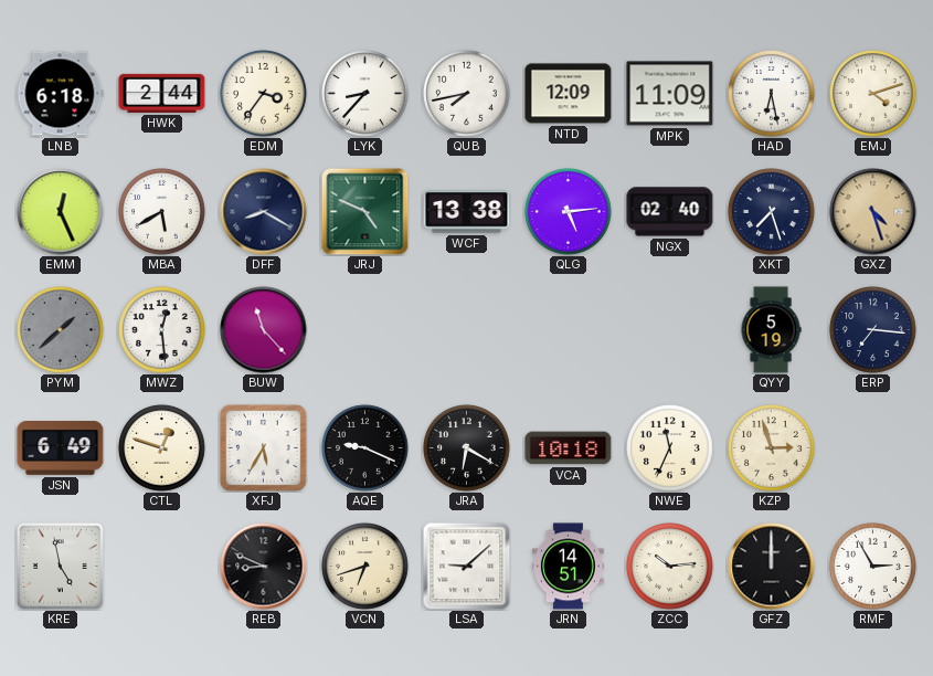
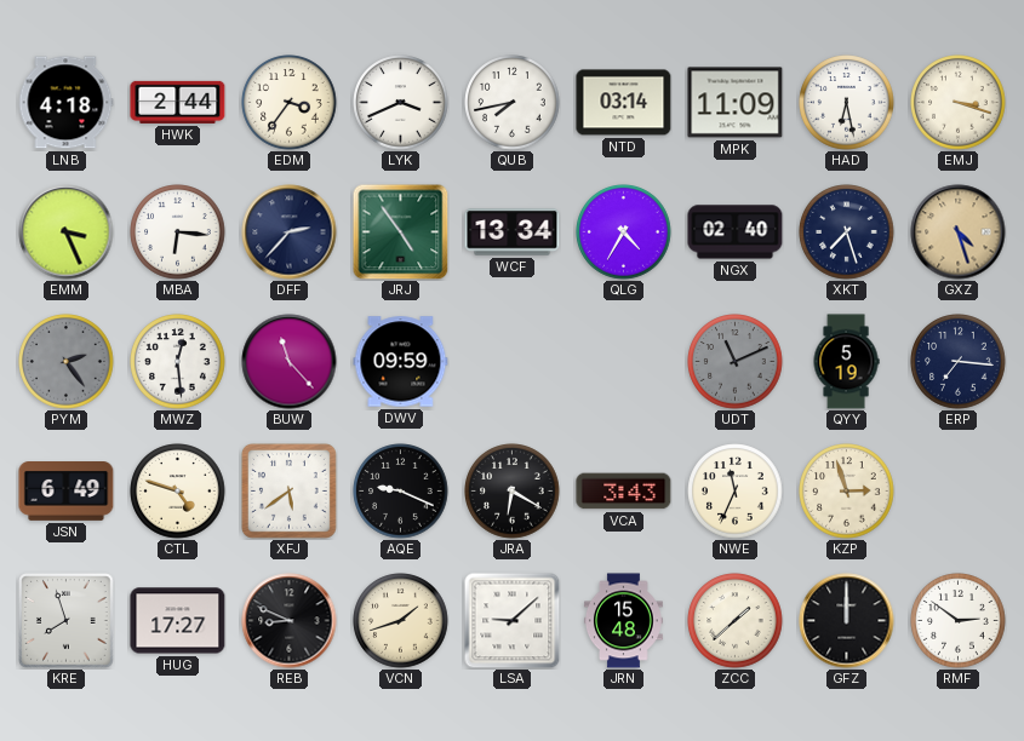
LNB: 6:18 -> 4:18 (65, 103)
LYK: 8:37 -> 3:41 (401, 103)
NTD: 12:09 -> 03:14 (624, 103)
EMJ: 4:12 -> 3:18 (959, 103)
EMM: 12:26 -> 3:26 (67, 232)
MBA: 5:40 -> 6:16 (178, 232)
DFF: 8:20 -> 2:37 (290, 232)
JRJ: 4:49 -> 4:54 (400, 231)
WCF: 13:38 -> 13:34 (513, 232)
QLG: 5:14 -> 4:35 (624, 232)
PYM: 1:38 -> 2:24 (67, 362)
DWV: none -> 09:59 (401, 362)
UDT: none -> 11:11 (736, 362)
CTL: 12:48 -> 4:48 (178, 492)
XFJ: 5:35 -> 5:39 (290, 492)
VCA: 10:18 -> 3:43 (624, 492)
KRE: 4:58 -> 7:57 (67, 621)
HUG: none -> 17:27 (178, 621)
VCN: 6:42 -> 1:42 (401, 621)
JRN: 14:51 -> 15:48 (623, 621)
ZCC: 10:14 -> 1:38 (736, 621)
RMF: 2:55 -> 2:51 (959, 621)
